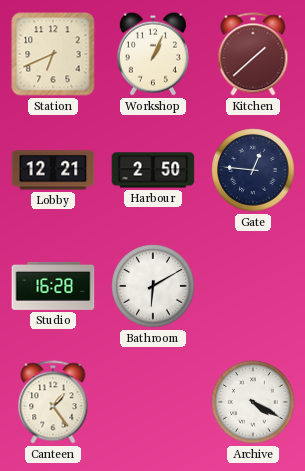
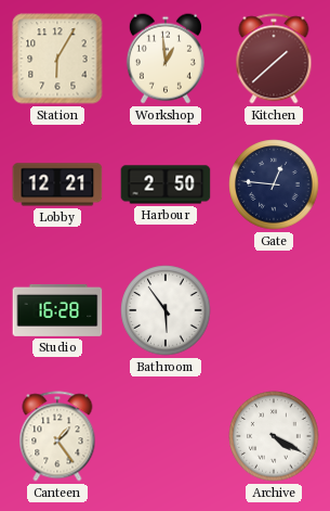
Station: 6:41 -> 6:05 (57, 59)
Workshop: 1:04 -> 12:59 (166, 59)
Bathroom: 6:10 -> 5:54 (166, 310)
